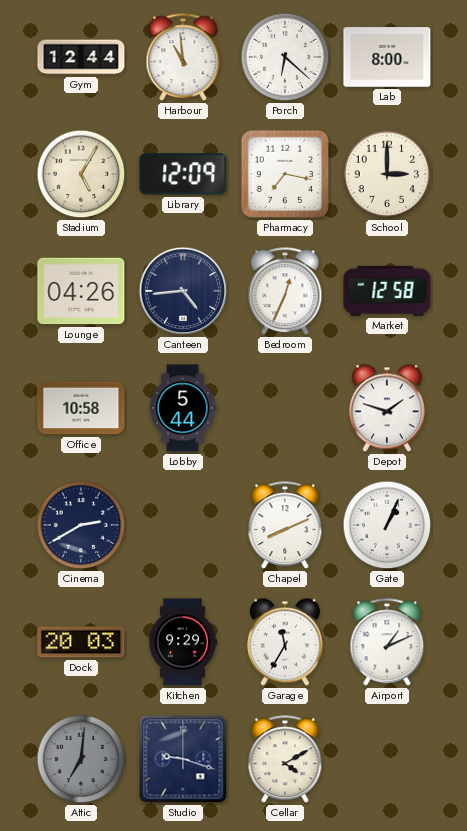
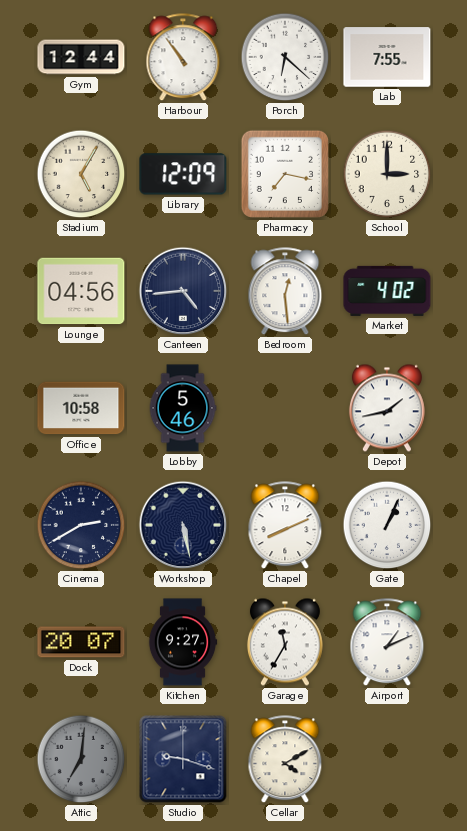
Harbour: 10:59 -> 10:54 (183, 58)
Lab: 8:00 -> 7:55 (387, 57)
Lounge: 04:26 -> 04:56 (81, 291)
Bedroom: 12:34 -> 12:29 (285, 292)
Market: 12:58 -> 4:02 (387, 291)
Lobby: 5:44 -> 5:46 (183, 408)
Depot: 1:48 -> 1:43 (387, 408)
Workshop: none -> 5:28 (183, 525)
Dock: 20:03 -> 20:07 (81, 642)
Kitchen: 9:29 -> 9:27 (183, 642)
